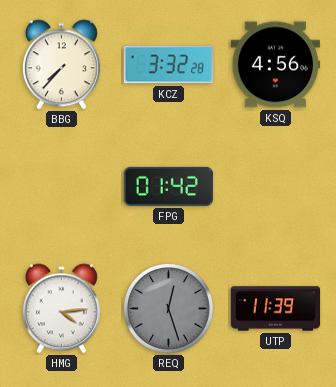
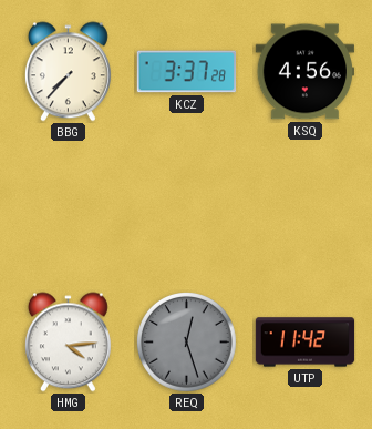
KCZ: 3:32 -> 3:37 (187, 72)
FPG: 01:42 -> none (168, 186)
UTP: 11:39 -> 11:42 (306, 343)
